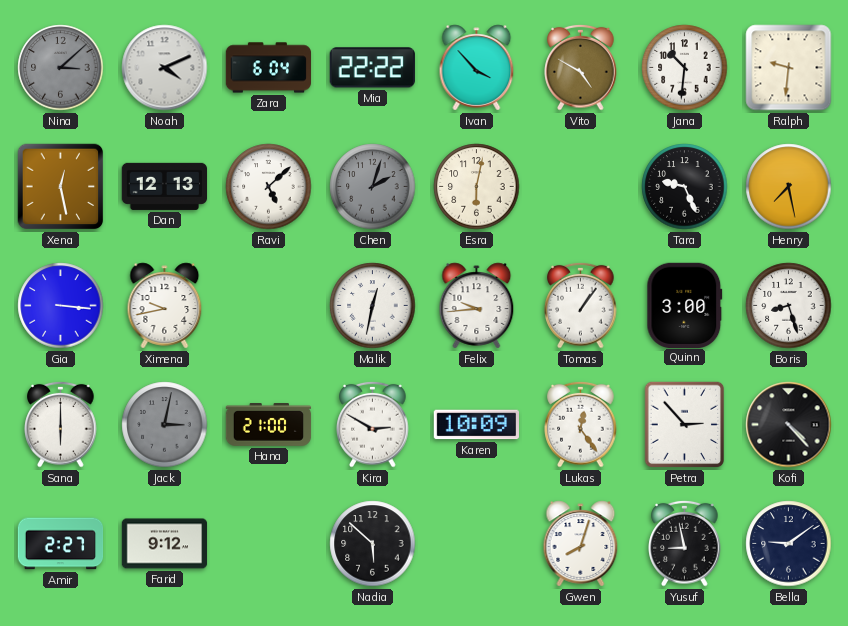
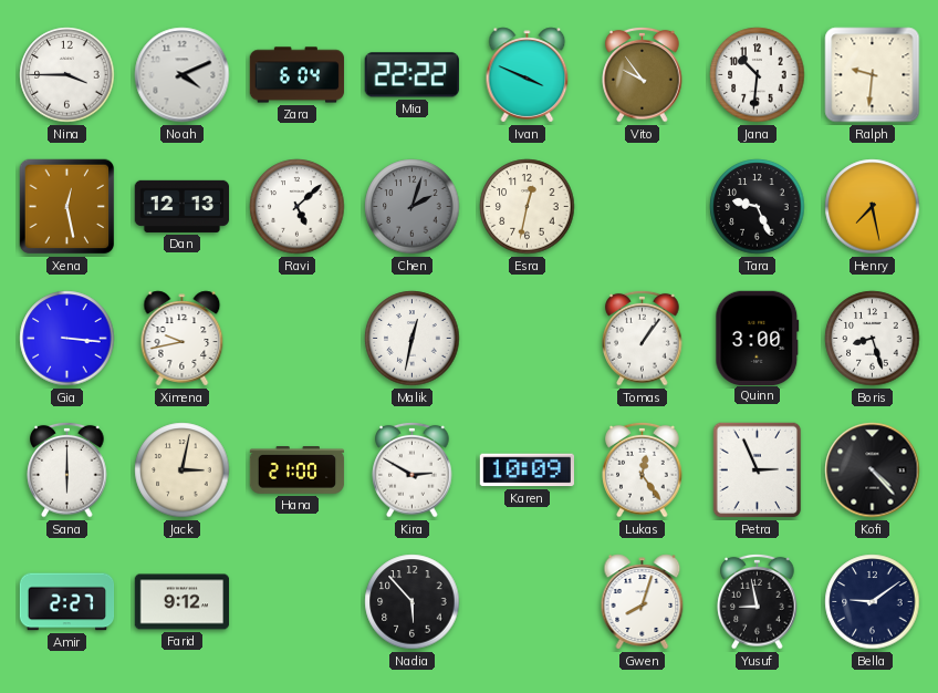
Nina: 3:08 -> 3:45 (67, 75)
Nina dial: grey -> white (67, 75)
Ivan: 3:53 -> 3:49 (528, 75)
Vito: 4:50 -> 9:54 (643, 74)
Esra: 6:02 -> 12:32 (528, 207)
Felix: 9:44 -> none (477, 306)
Jack dial: grey -> cream (183, 470)
Petra: 2:53 -> 2:56 (758, 470)
Nadia: 5:52 -> 5:53 (413, 602)
